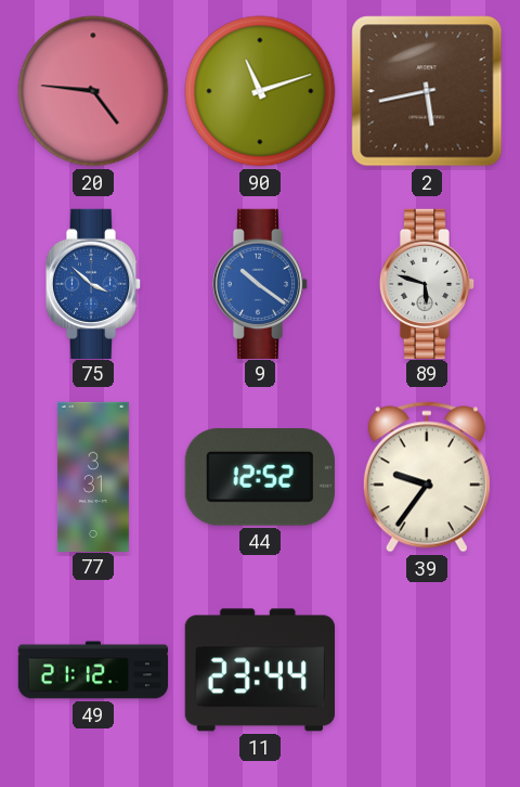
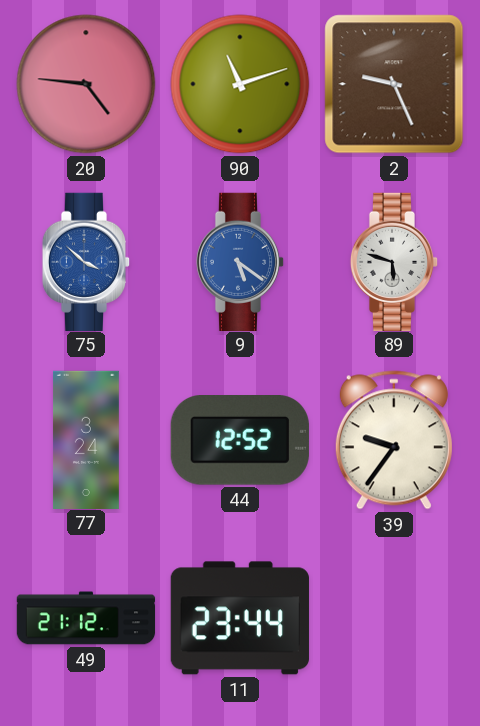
2: 5:43 -> 9:26 (394, 84)
9: 10:21 -> 5:21 (240, 261)
77: 3:31 -> 3:24 (86, 439)
